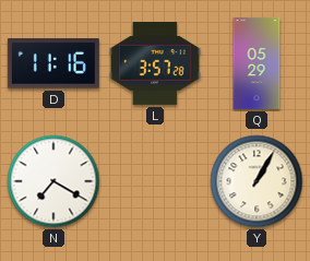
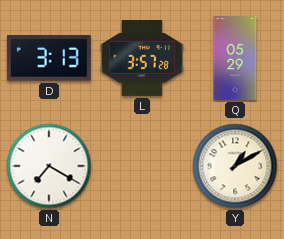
D: 11:16 -> 3:13 (49, 58)
Y: 1:05 -> 1:10 (235, 166)
